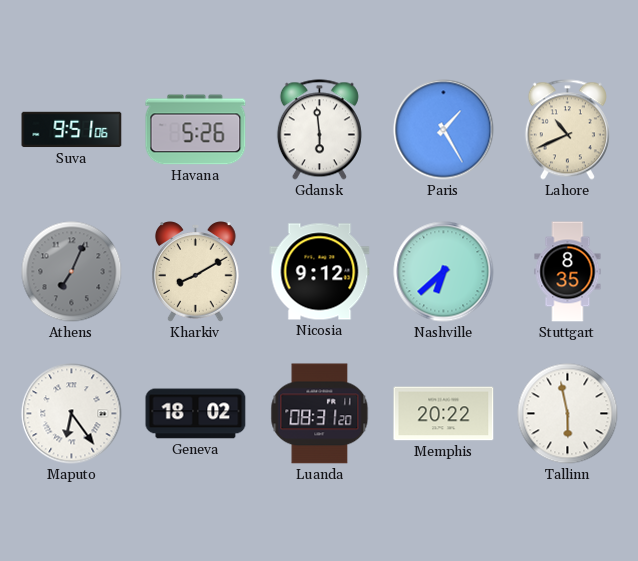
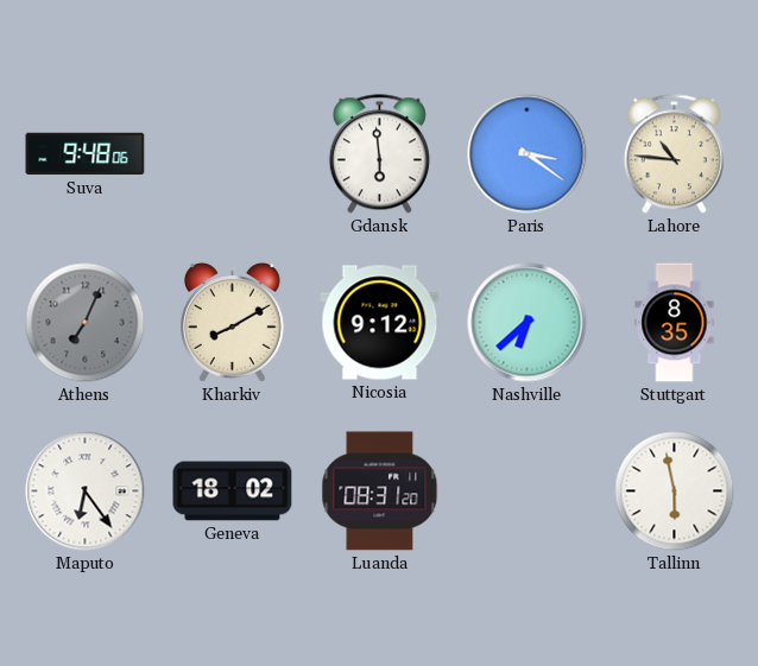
Suva: 9:51 -> 9:48 (86, 154)
Havana: 5:26 -> none (196, 130)
Paris: 1:25 -> 3:21 (528, 154)
Lahore: 10:41 -> 10:46 (674, 154)
Memphis: 20:22 -> none (444, 414)
